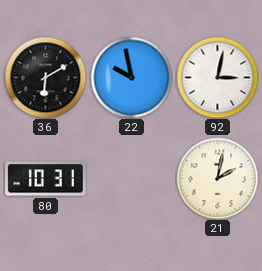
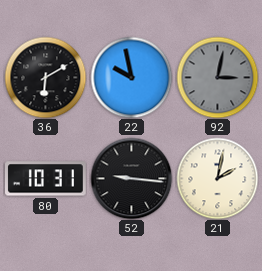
92 dial: white -> grey (217, 77)
52: none -> 9:16 (131, 178)
